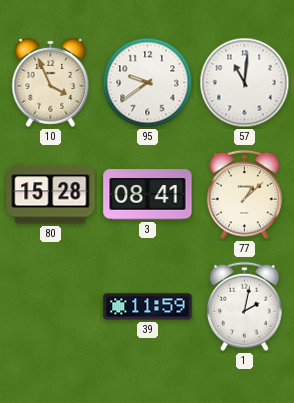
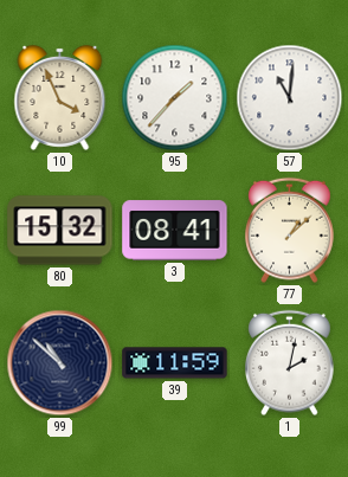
95: 9:39 -> 1:37 (175, 98)
80: 15:28 -> 15:32 (60, 231)
99: none -> 10:52 (60, 363)
